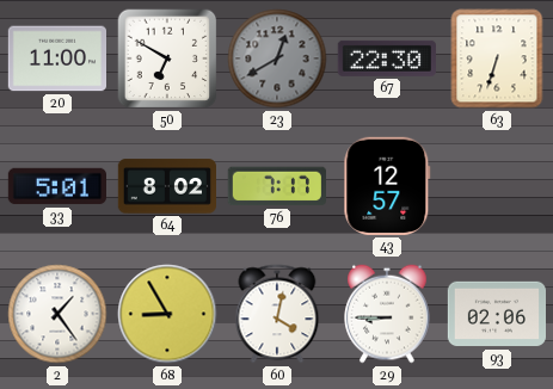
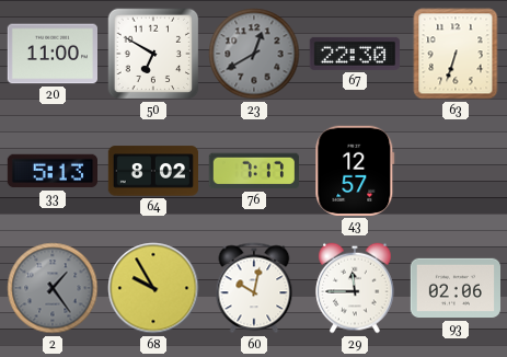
33: 5:01 -> 5:13 (51, 171)
2 dial: white -> grey (53, 288)
68: 8:55 -> 9:55 (153, 288)
60: 4:02 -> 10:02 (254, 288)
29: 8:45 -> 11:45 (355, 288)
